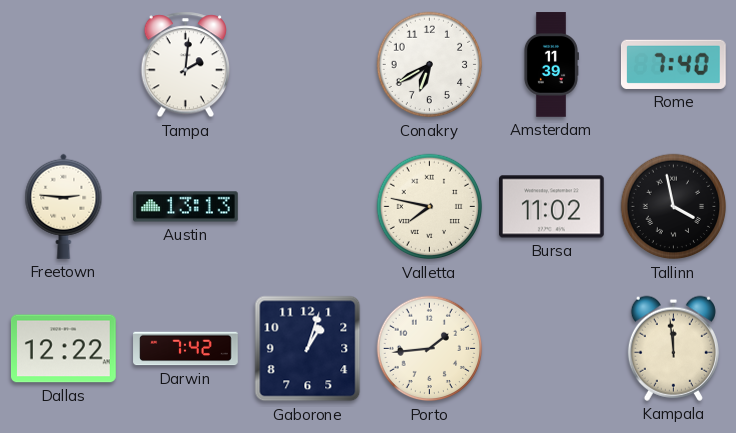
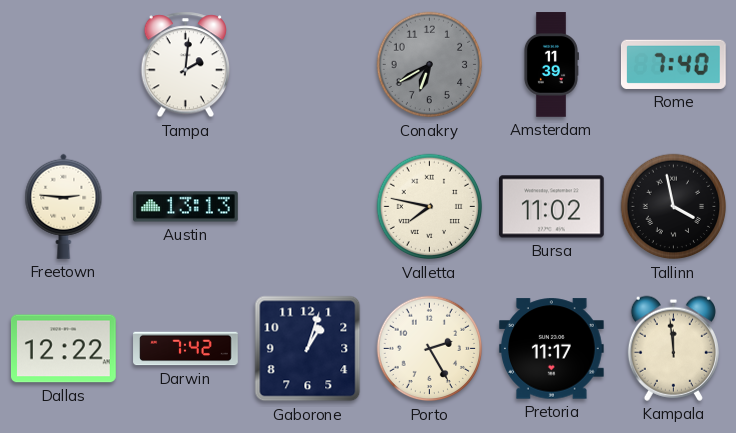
Conakry dial: white -> grey (430, 65)
Porto: 1:44 -> 2:25 (430, 349)
Pretoria: none -> 11:17 (552, 349)
